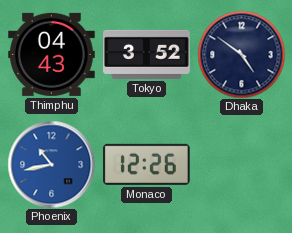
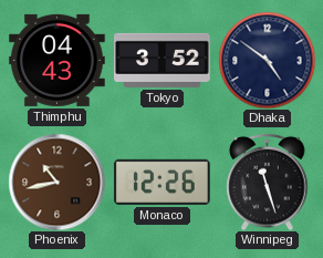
Phoenix dial: blue -> brown (56, 182)
Winnipeg: none -> 11:27 (268, 182)
